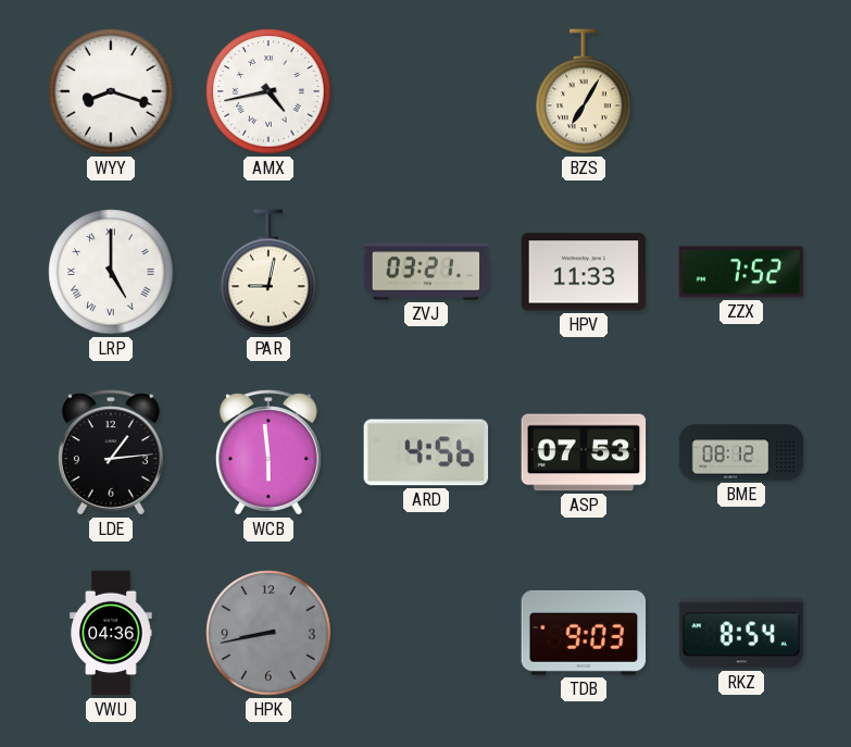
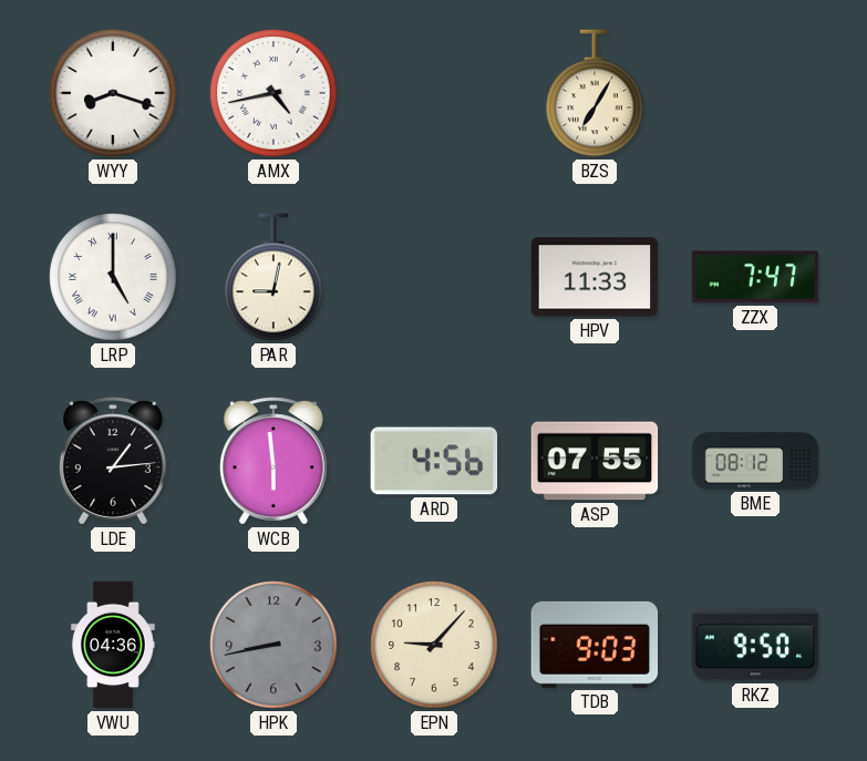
ZVJ: 03:21 -> none (426, 272)
ZZX: 7:52 -> 7:47 (755, 277)
ASP: 07:53 -> 07:55 (595, 461)
EPN: none -> 9:07 (434, 645)
RKZ: 8:54 -> 9:50 (755, 645)
